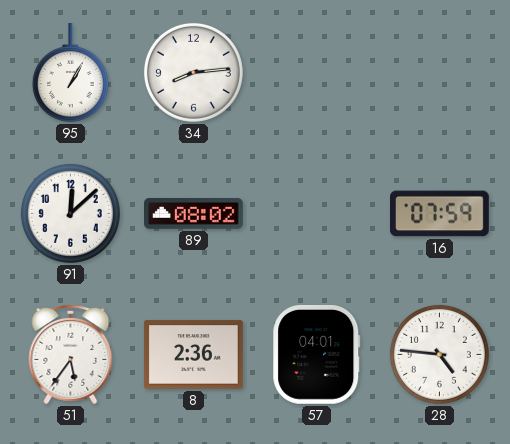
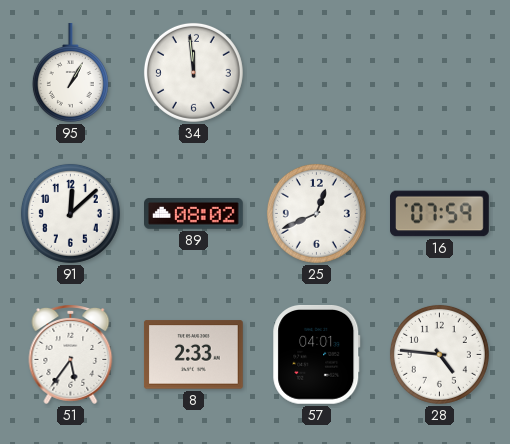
34: 8:14 -> 11:59 (193, 72)
25: none -> 12:41 (316, 213)
8: 2:36 -> 2:33 (194, 355)
